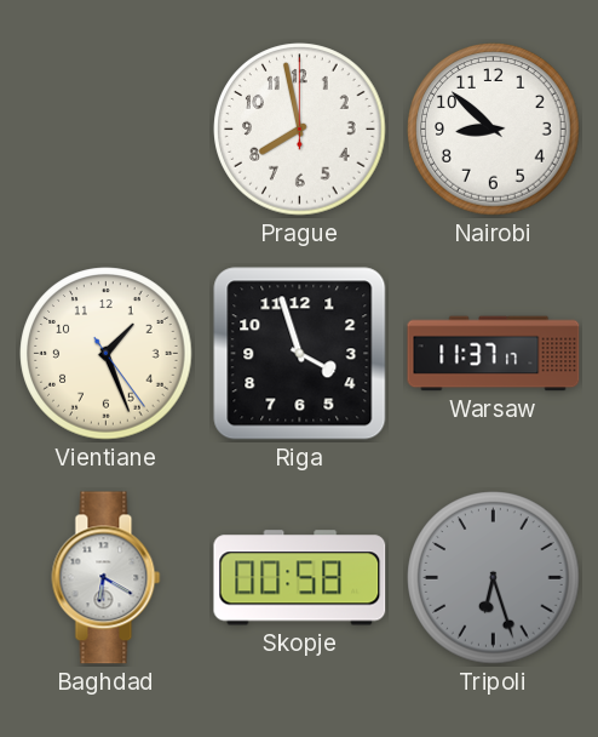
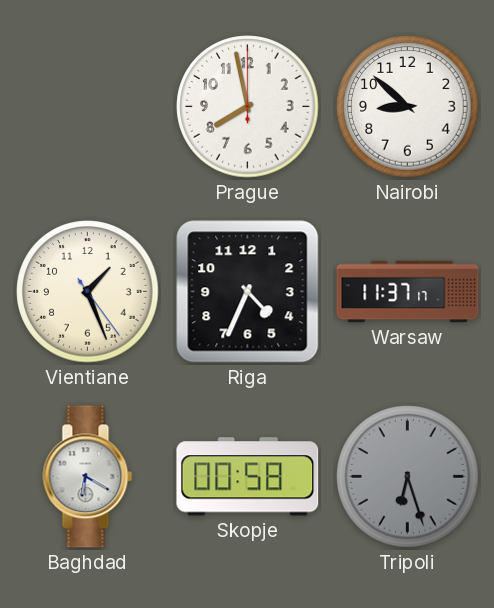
Riga: 3:57 -> 4:34 (248, 292)
